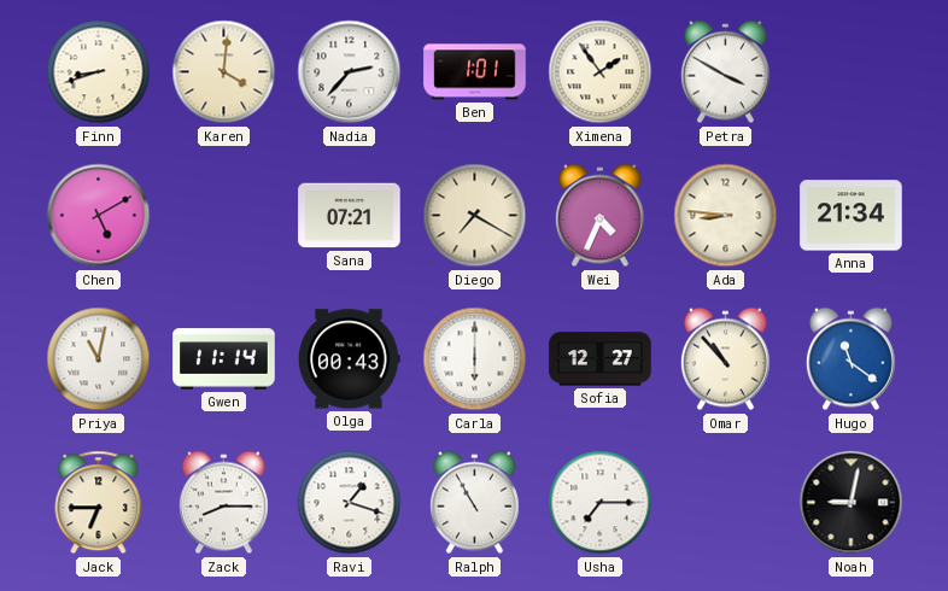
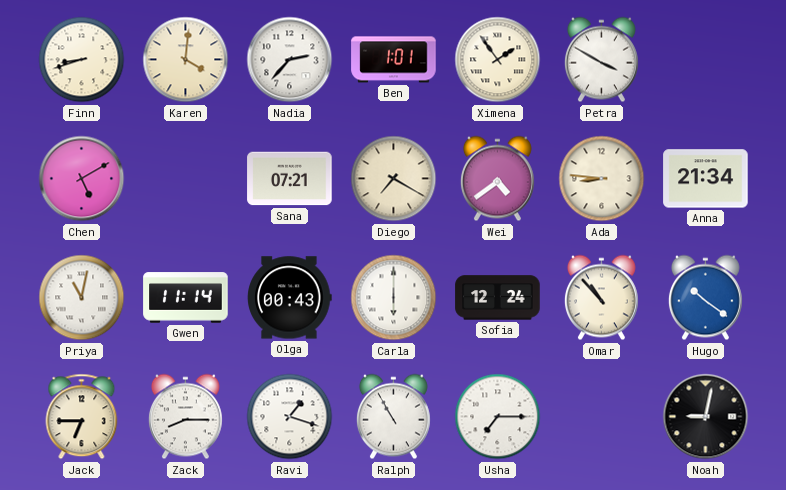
Wei: 4:34 -> 4:39 (497, 179)
Sofia: 12:27 -> 12:24 (498, 298)
Hugo: 11:21 -> 10:21 (705, 298)
